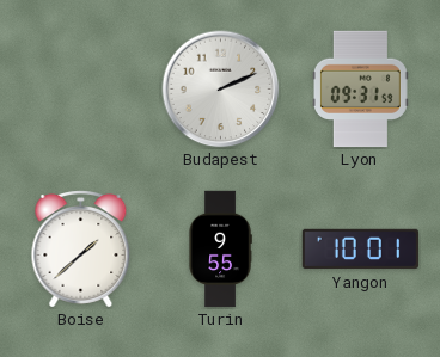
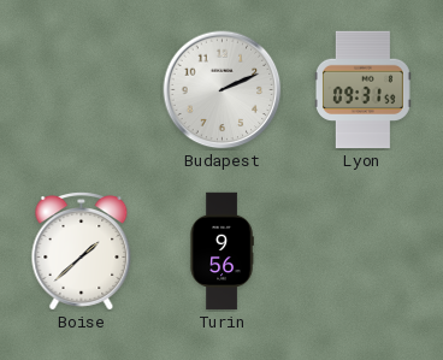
Turin: 9:55 -> 9:56 (221, 252)
Yangon: 10:01 -> none (361, 250)
